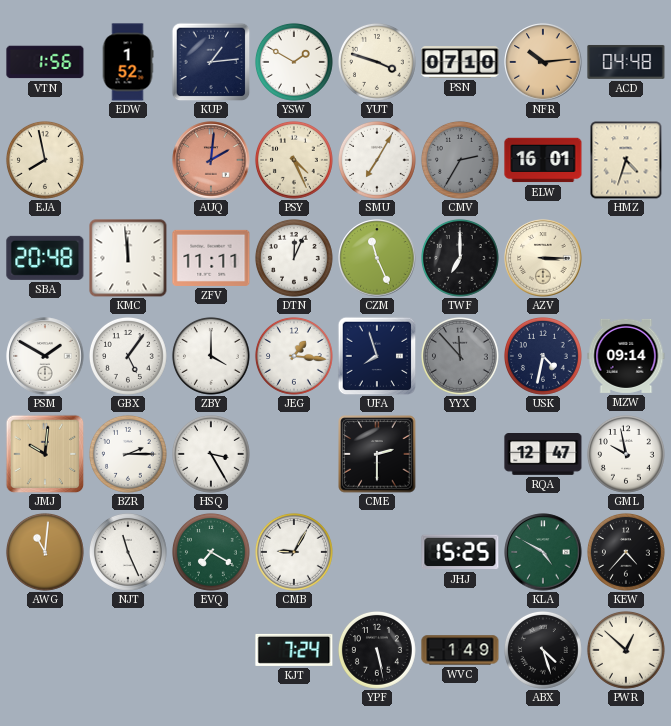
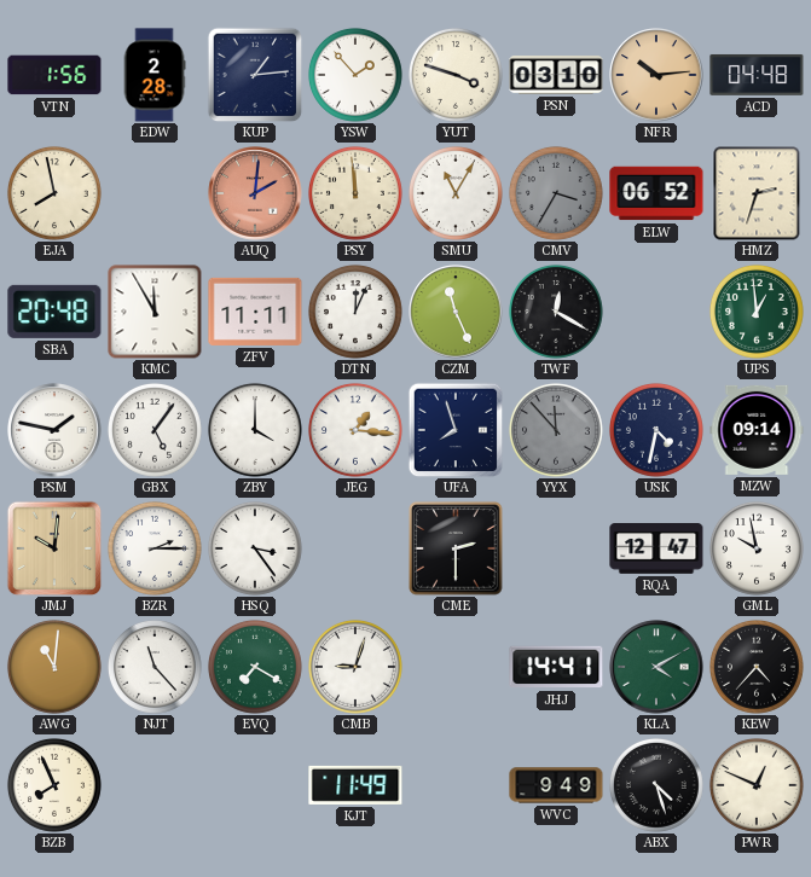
EDW: 1:52 -> 2:28 (155, 75)
YSW: 1:50 -> 1:53 (355, 75)
PSN: 07:10 -> 03:10 (556, 76)
PSY: 4:26 -> 11:59 (355, 193)
SMU: 7:05 -> 11:05 (456, 193)
CMV: 2:35 -> 3:35 (556, 193)
ELW: 16:01 -> 06:52 (656, 193)
HMZ: 4:33 -> 2:33 (757, 193)
KMC: 11:59 -> 11:55 (155, 312)
TWF: 7:00 -> 12:20 (556, 312)
AZV: 3:15 -> none (543, 258)
UPS: none -> 12:59 (757, 312)
PSM: 1:50 -> 1:47 (54, 430)
HSQ: 3:25 -> 3:24 (255, 548)
NJT: 11:26 -> 11:23 (155, 667)
CMB: 9:05 -> 9:03 (355, 667)
JHJ: 15:25 -> 14:41 (556, 667)
KLA: 4:50 -> 4:10 (656, 667)
BZB: none -> 7:56 (54, 785)
KJT: 7:24 -> 11:49 (355, 785)
YPF: 5:28 -> none (377, 650)
WVC: 1:49 -> 9:49 (556, 785)
PWR: 12:52 -> 12:49 (757, 785)
